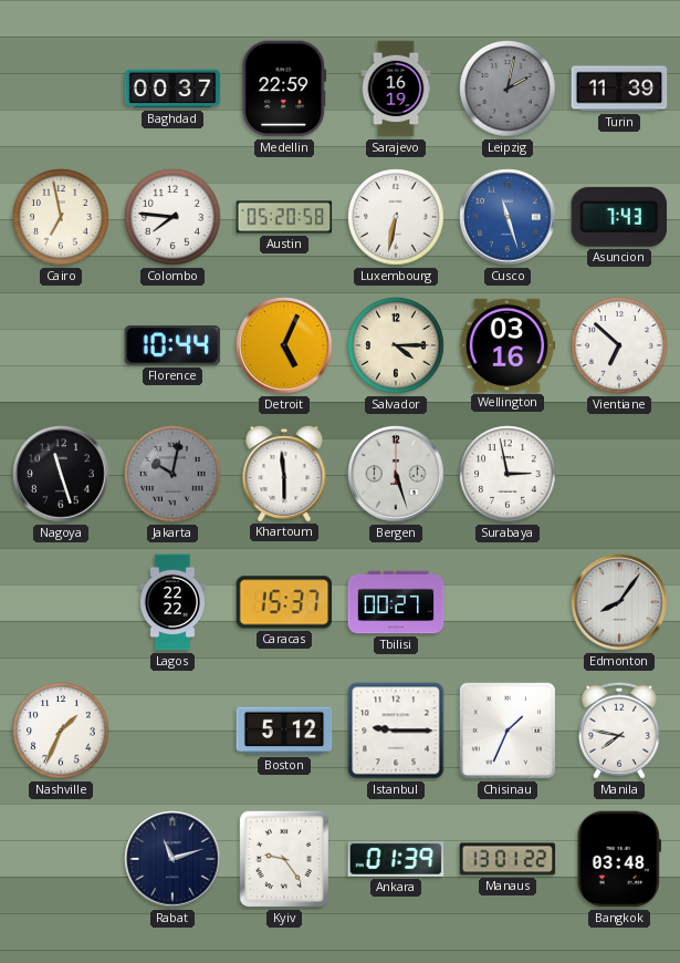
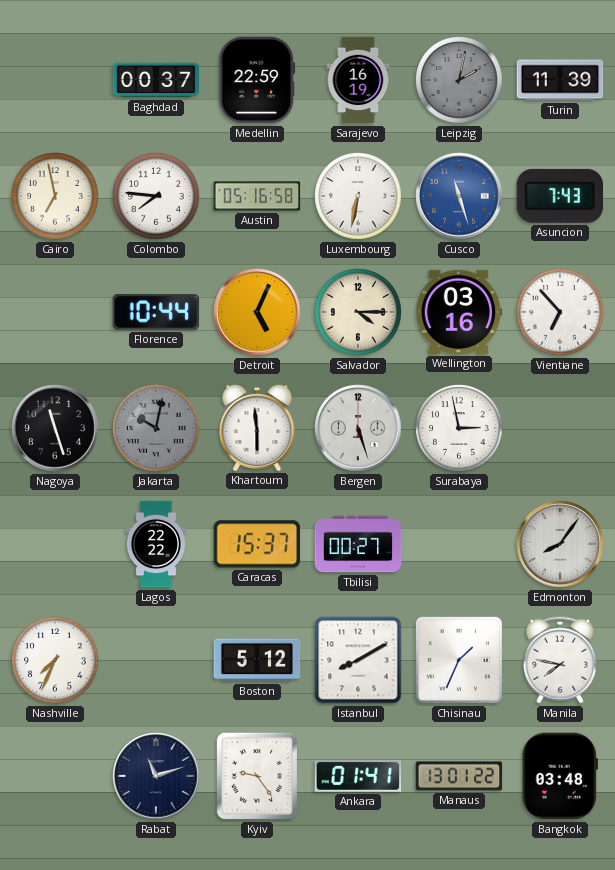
Austin: 05:20 -> 05:16 (257, 196)
Vientiane: 6:52 -> 6:53 (560, 312)
Nashville: 1:34 -> 7:34 (55, 660)
Istanbul: 9:15 -> 8:10 (358, 660)
Ankara: 01:39 -> 01:41 (358, 777)
